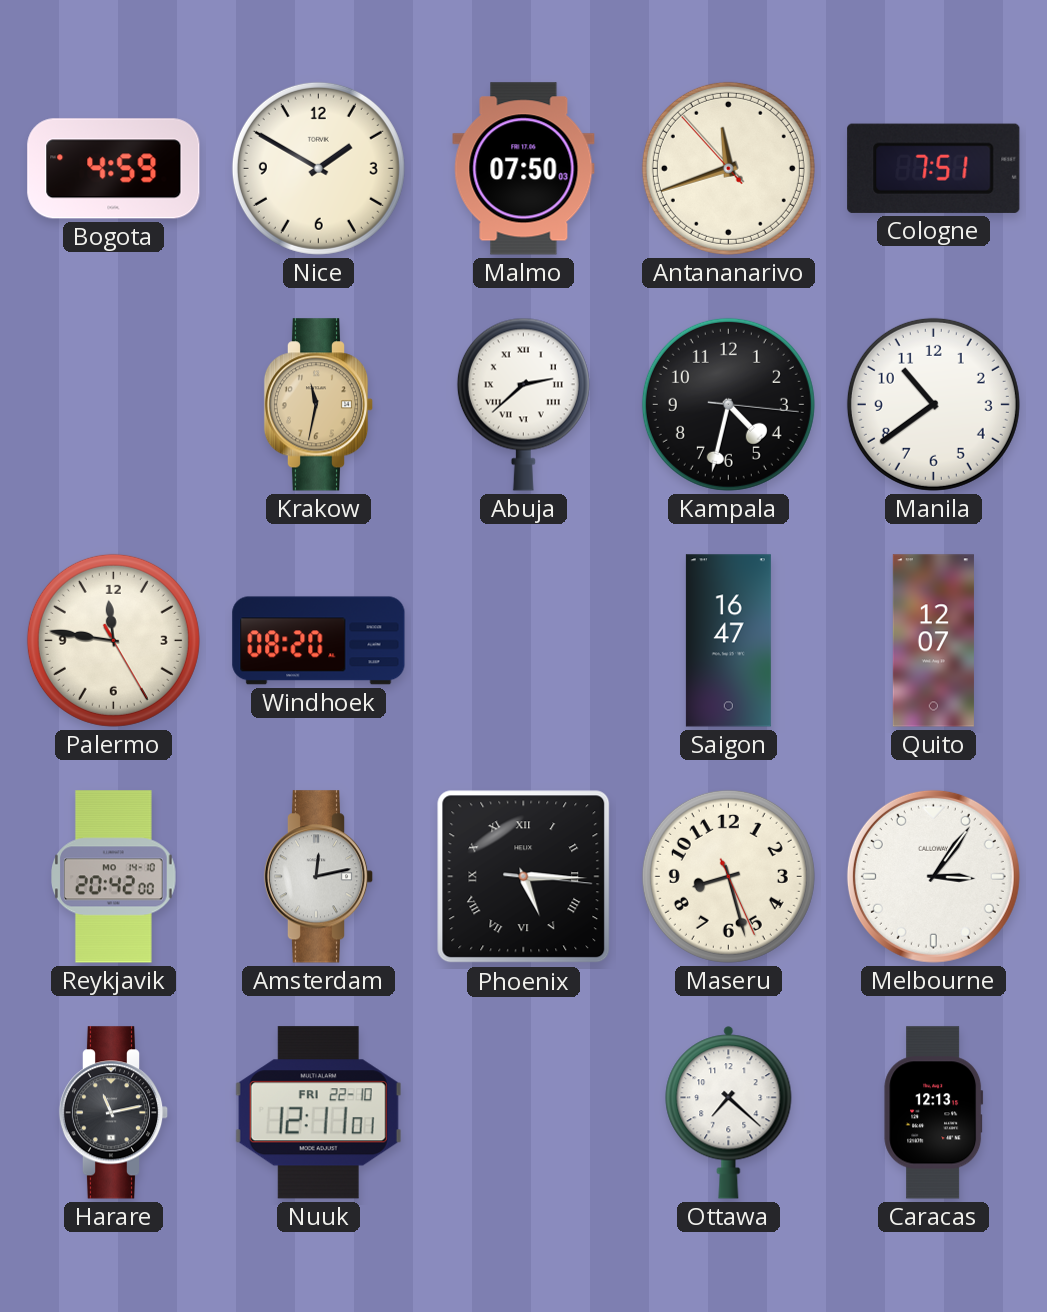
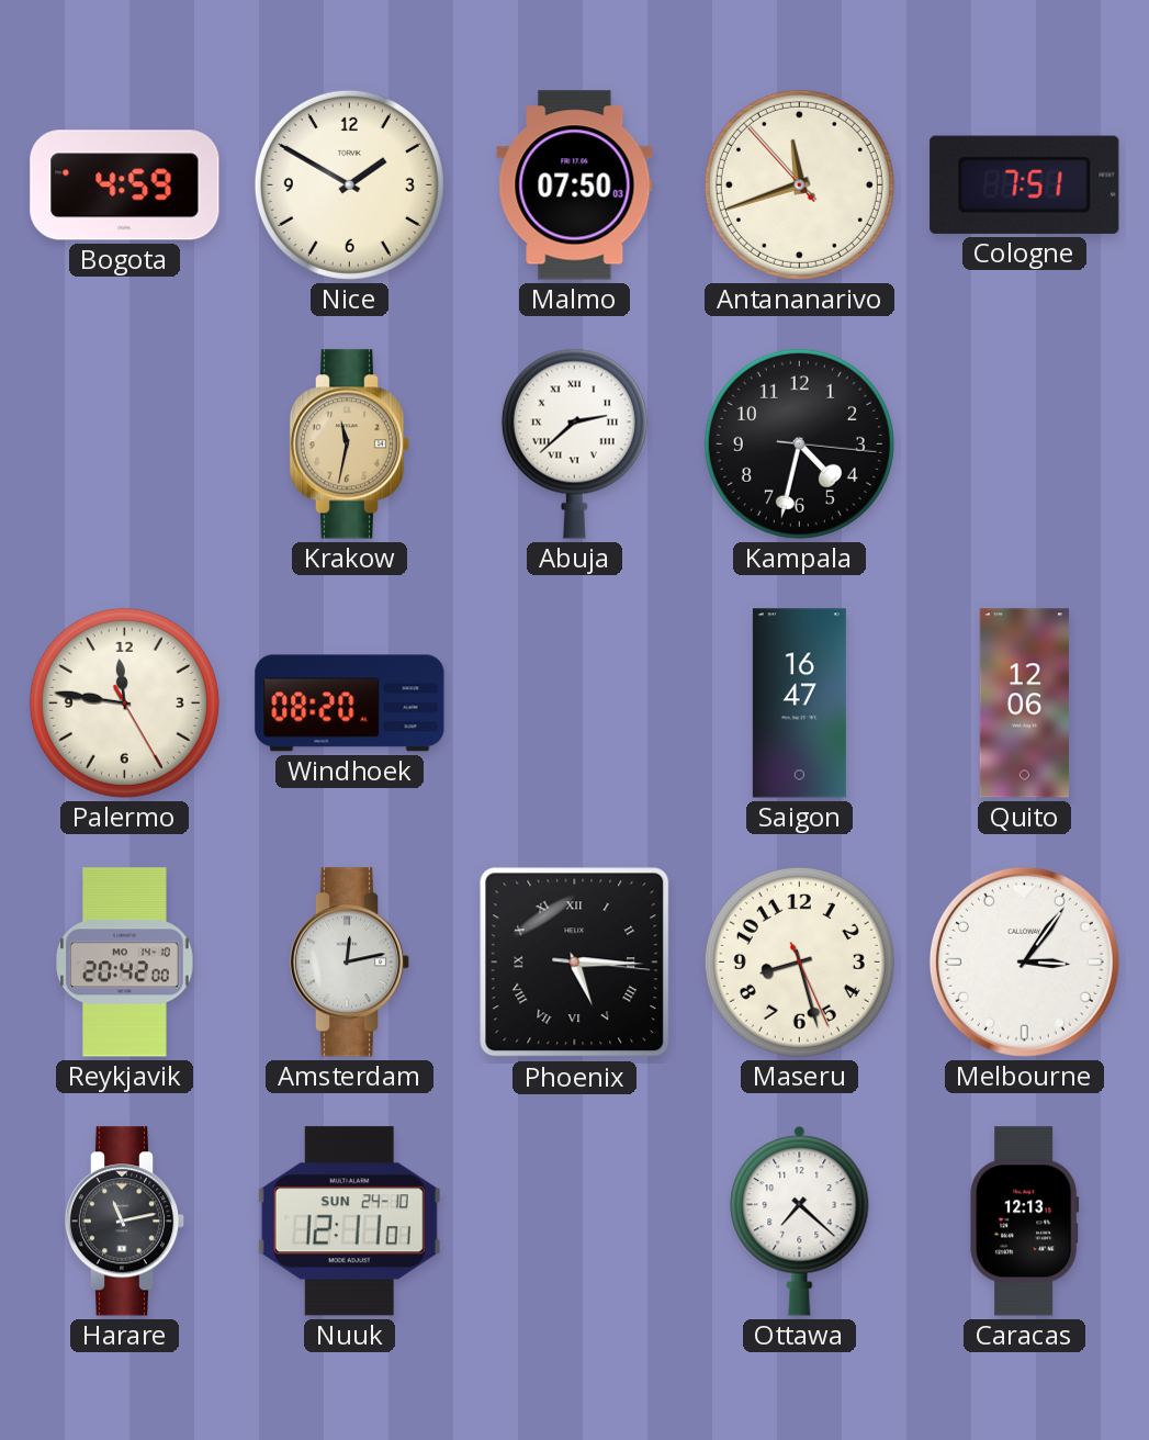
Manila: 10:39 -> none (933, 404)
Quito: 12:07 -> 12:06 (1024, 704)
Nuuk date: FRI 22-10 -> SUN 24-10 (349, 1222)
